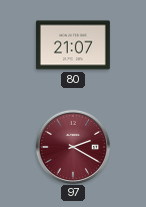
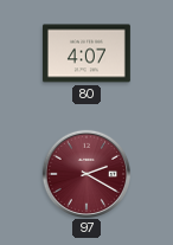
80: 21:07 -> 4:07 (86, 53)
